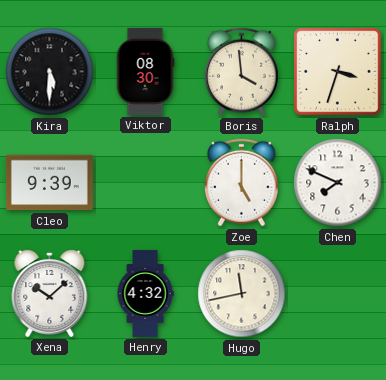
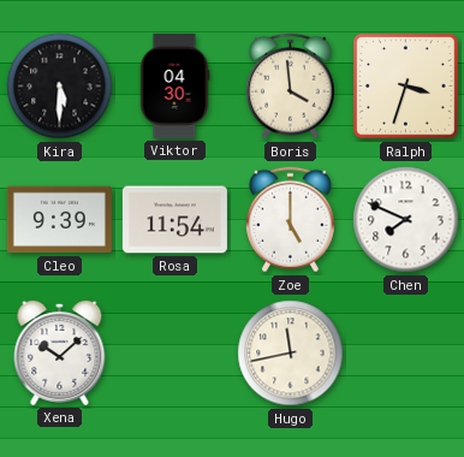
Viktor: 08:30 -> 04:30 (174, 85)
Rosa: none -> 11:54 (174, 220)
Henry: 4:32 -> none (145, 293)
